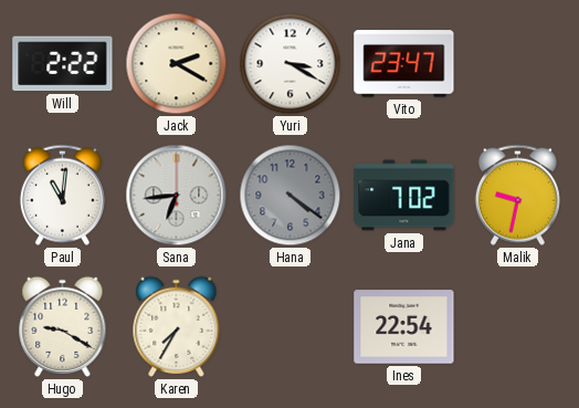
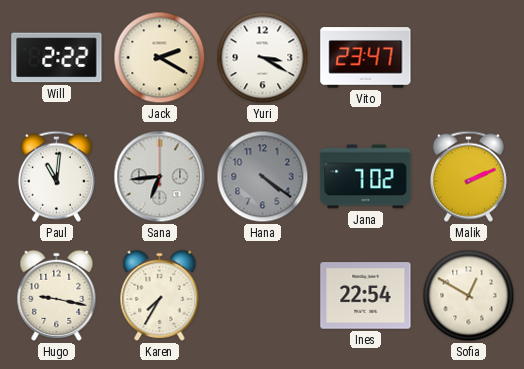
Malik: 9:32 -> 2:11 (468, 176)
Hugo: 9:20 -> 9:17 (57, 295)
Sofia: none -> 12:50 (469, 296)
